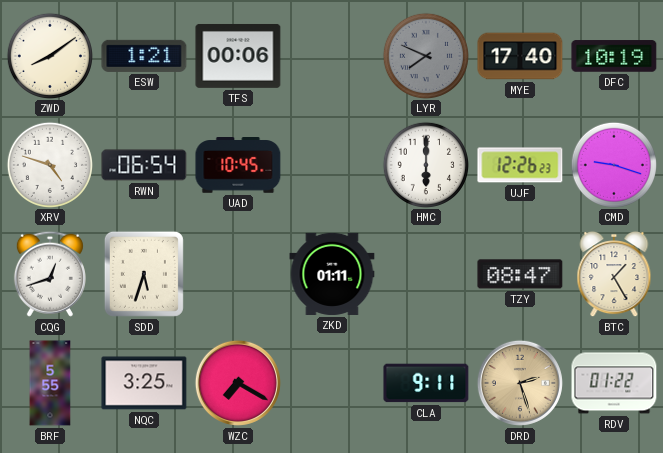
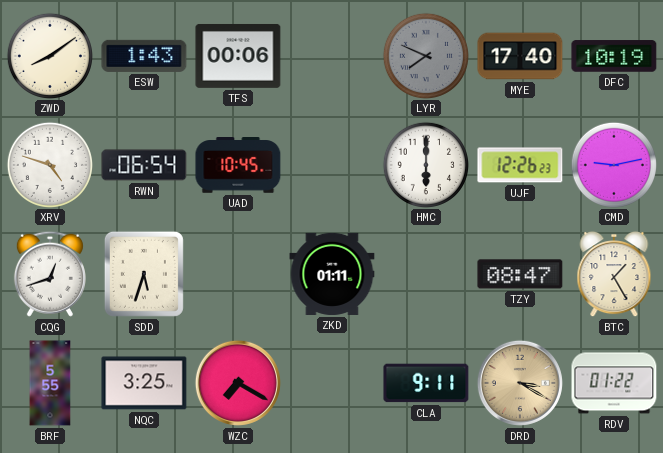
ESW: 1:21 -> 1:43 (144, 56)
CMD: 9:18 -> 9:13 (613, 164)
DRD: 2:27 -> 3:20 (520, 383)
